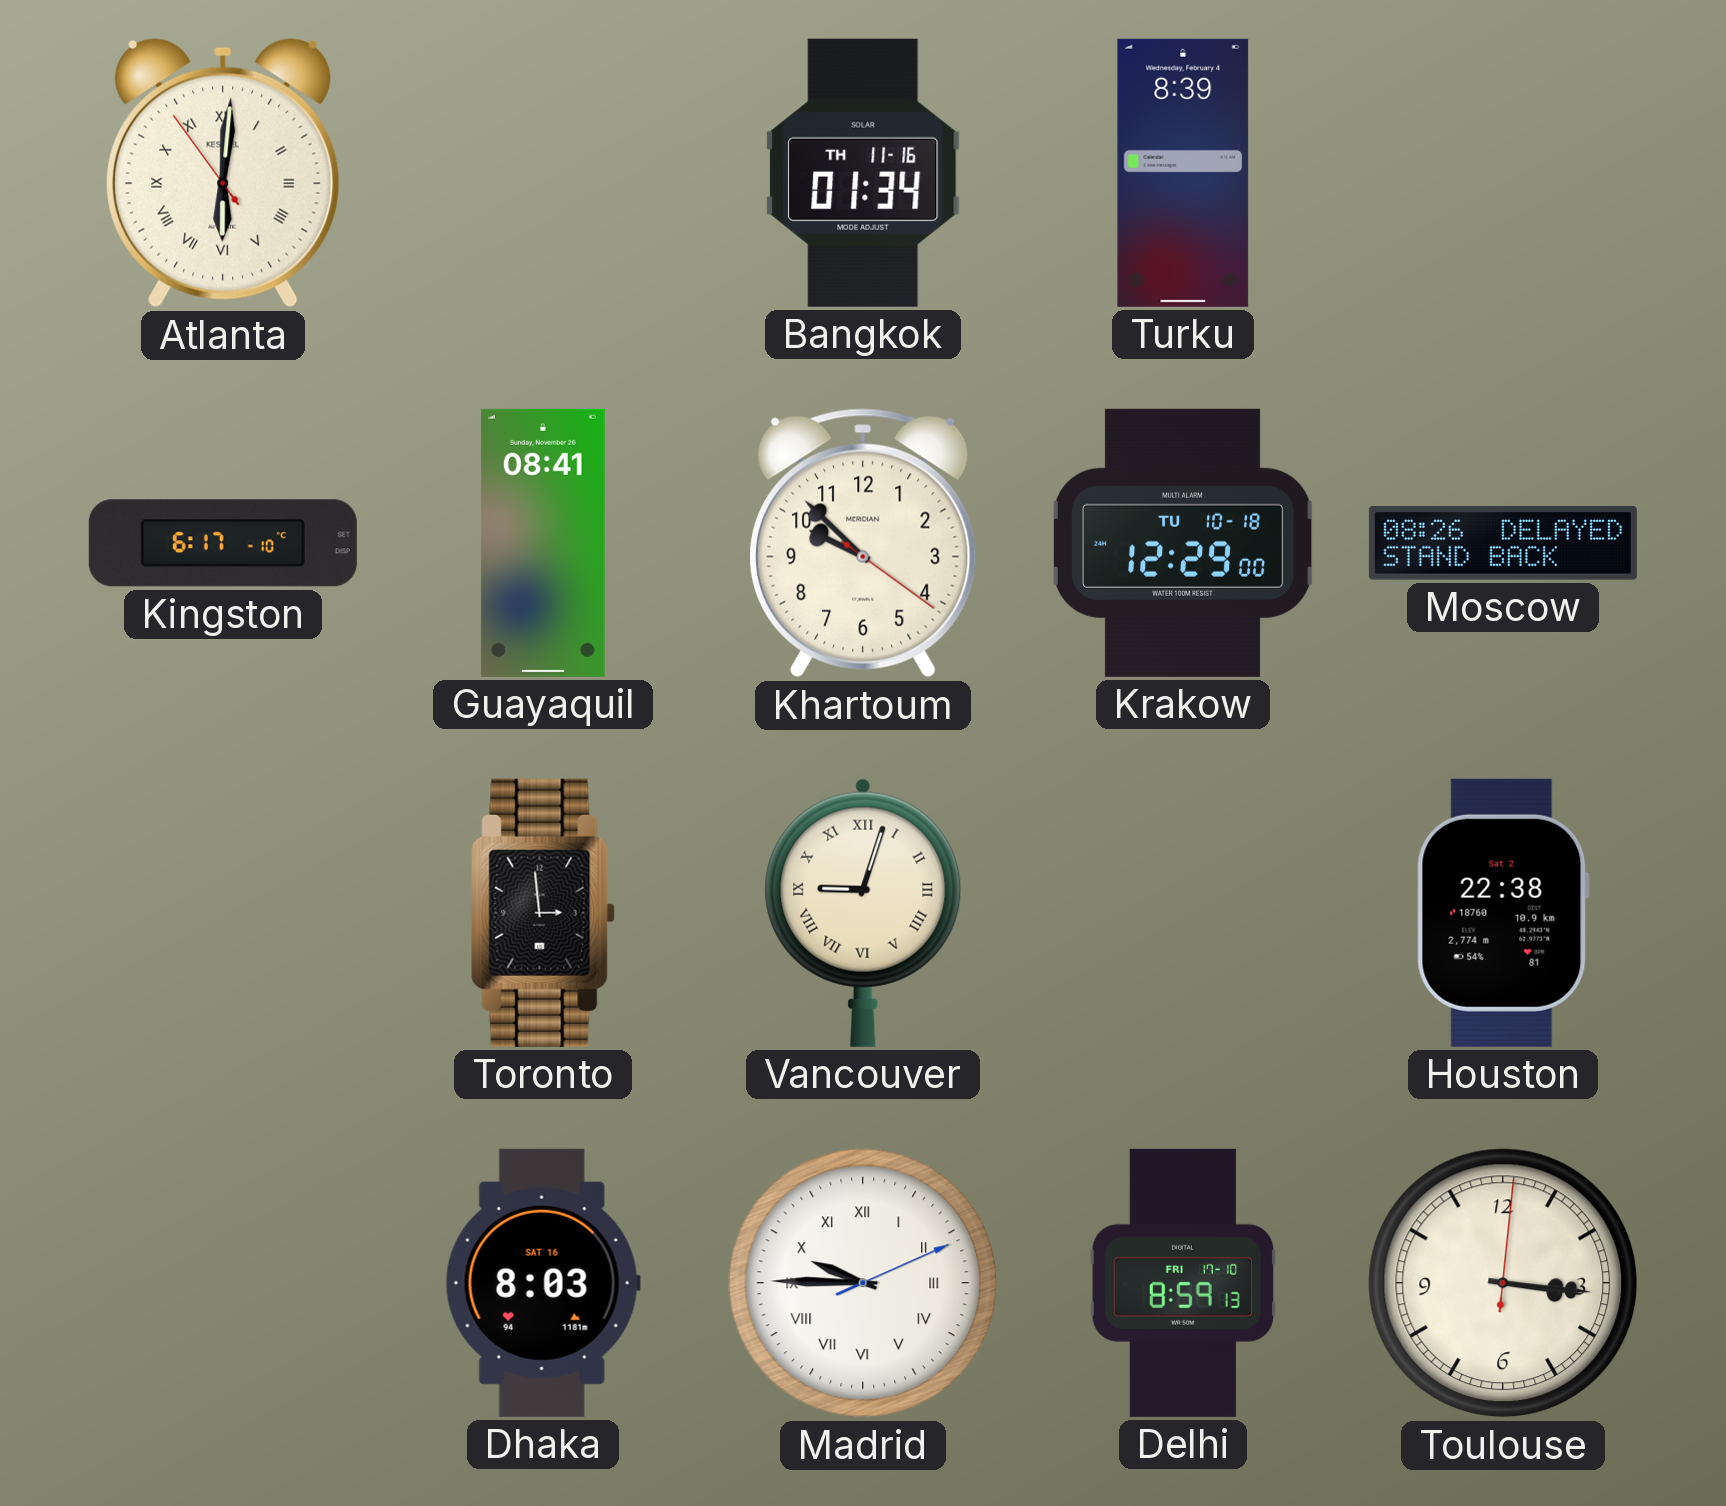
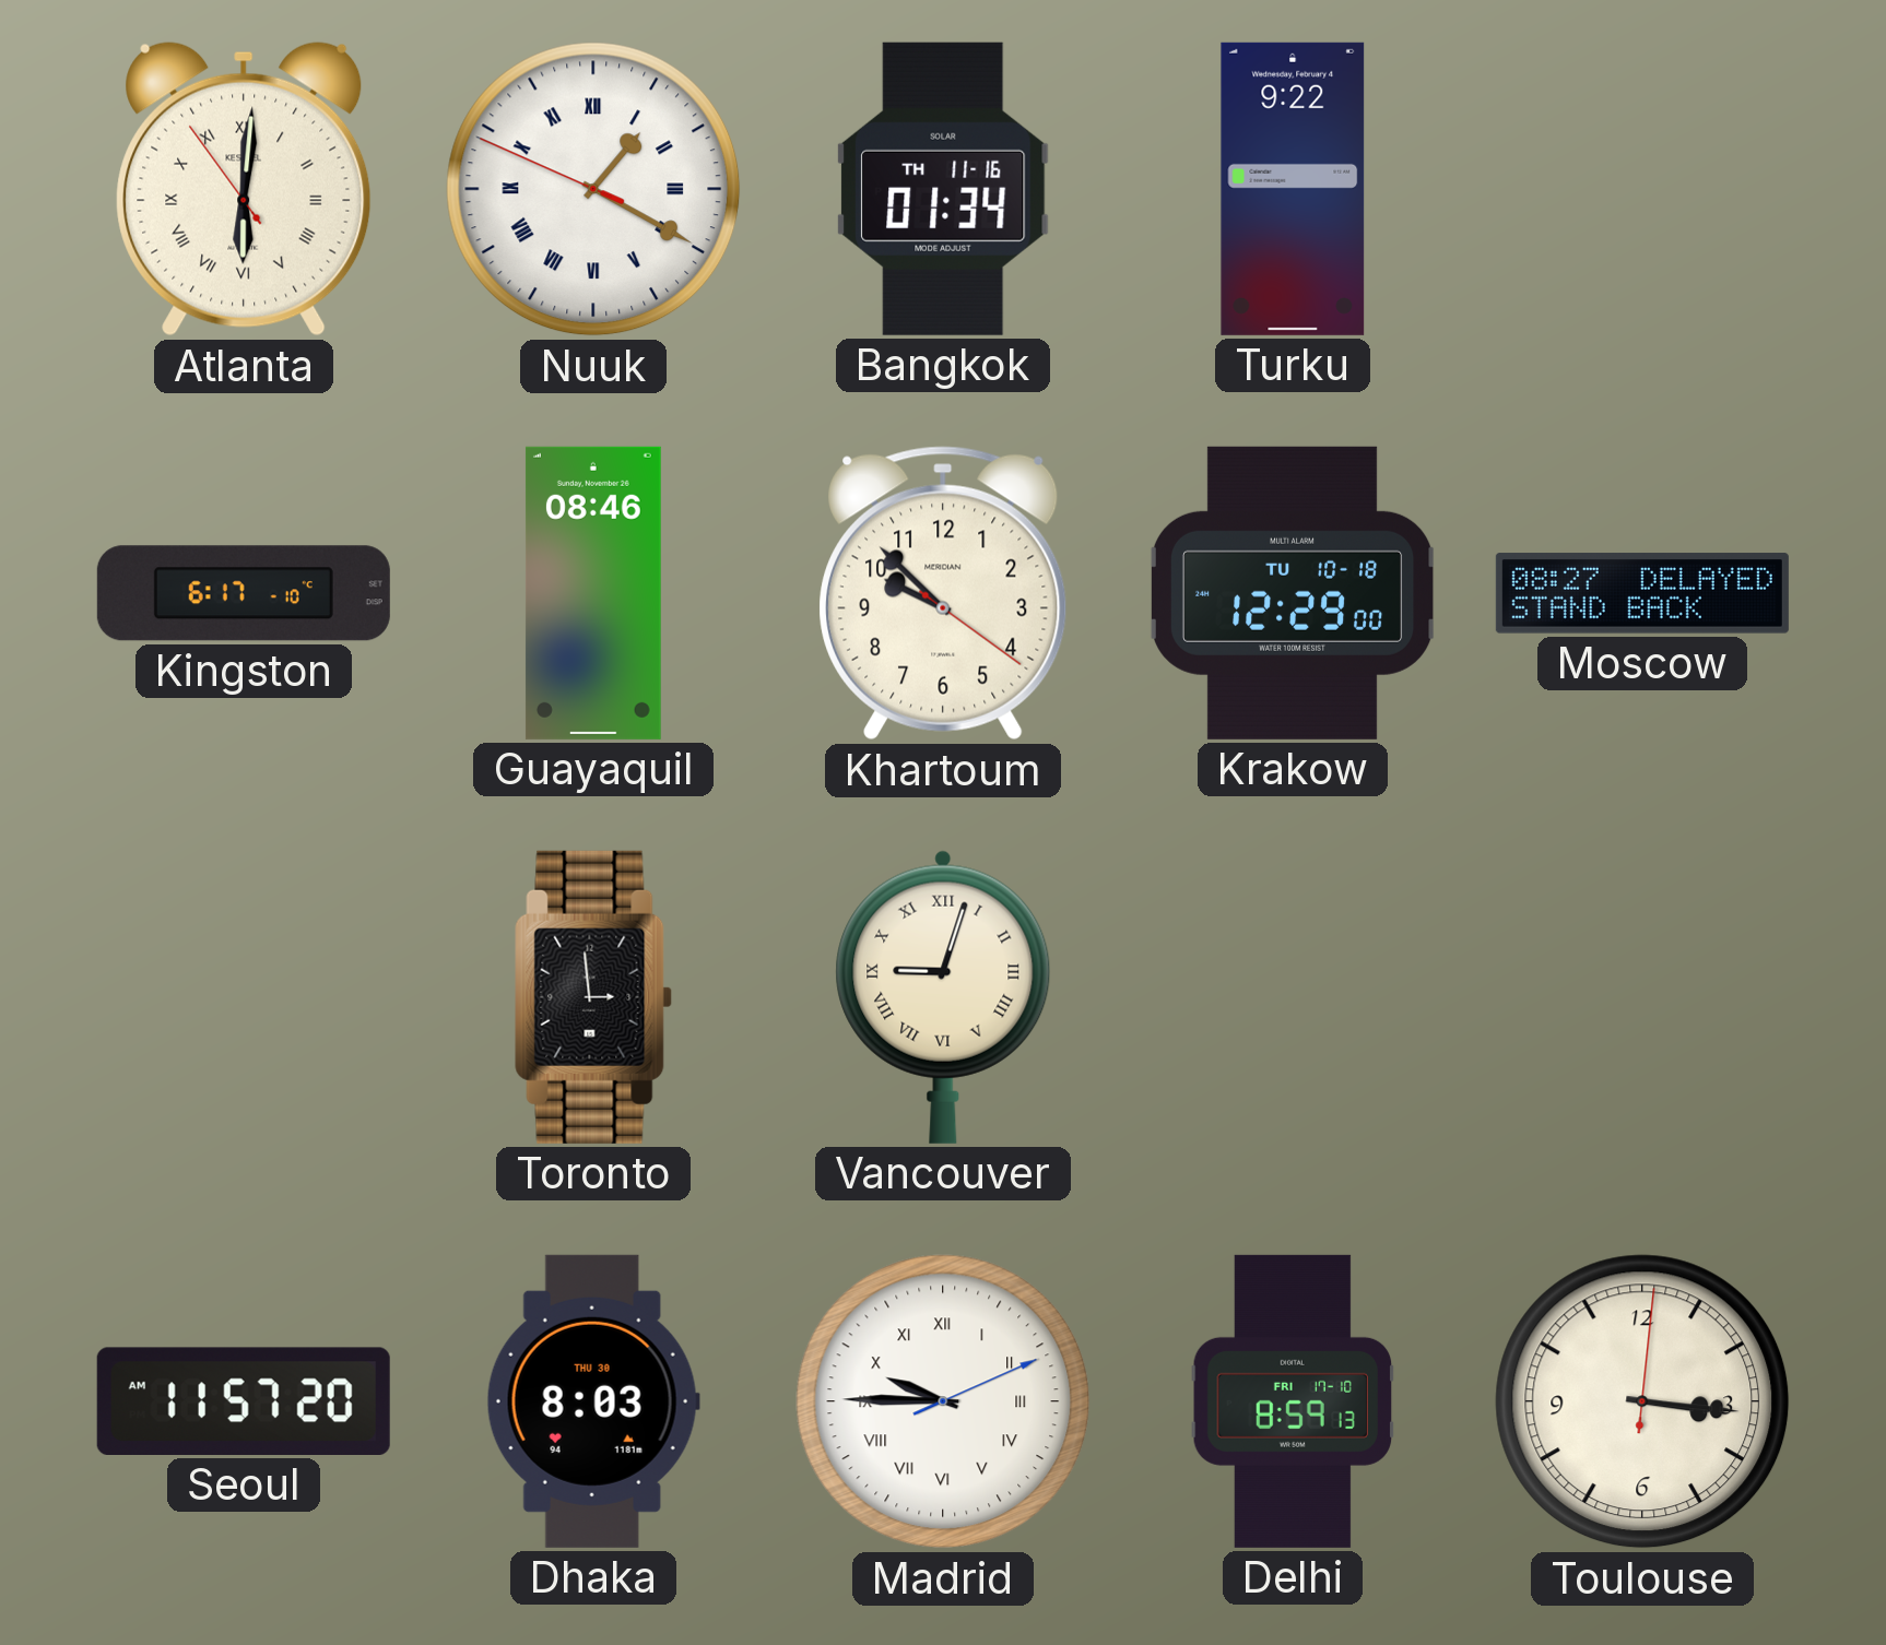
Nuuk: none -> 1:19 (593, 189)
Turku: 8:39 -> 9:22 (1293, 189)
Guayaquil: 08:41 -> 08:46 (593, 593)
Moscow: 08:26 -> 08:27 (1642, 593)
Houston: 22:38 -> none (1503, 913)
Seoul: none -> 11:57 (244, 1401)
Dhaka date: SAT 16 -> THU 30 (593, 1401)
